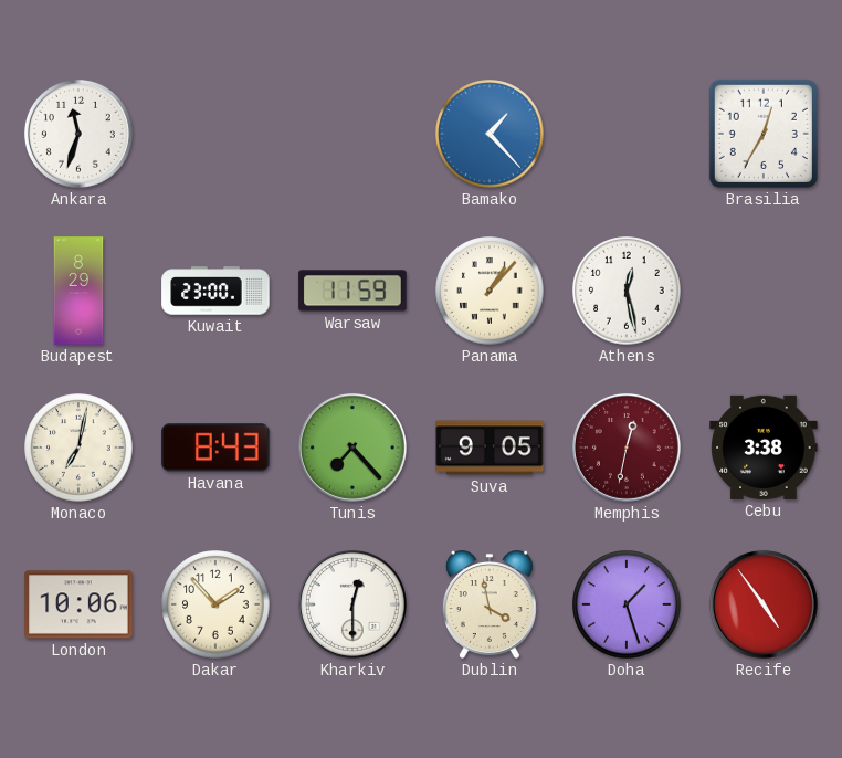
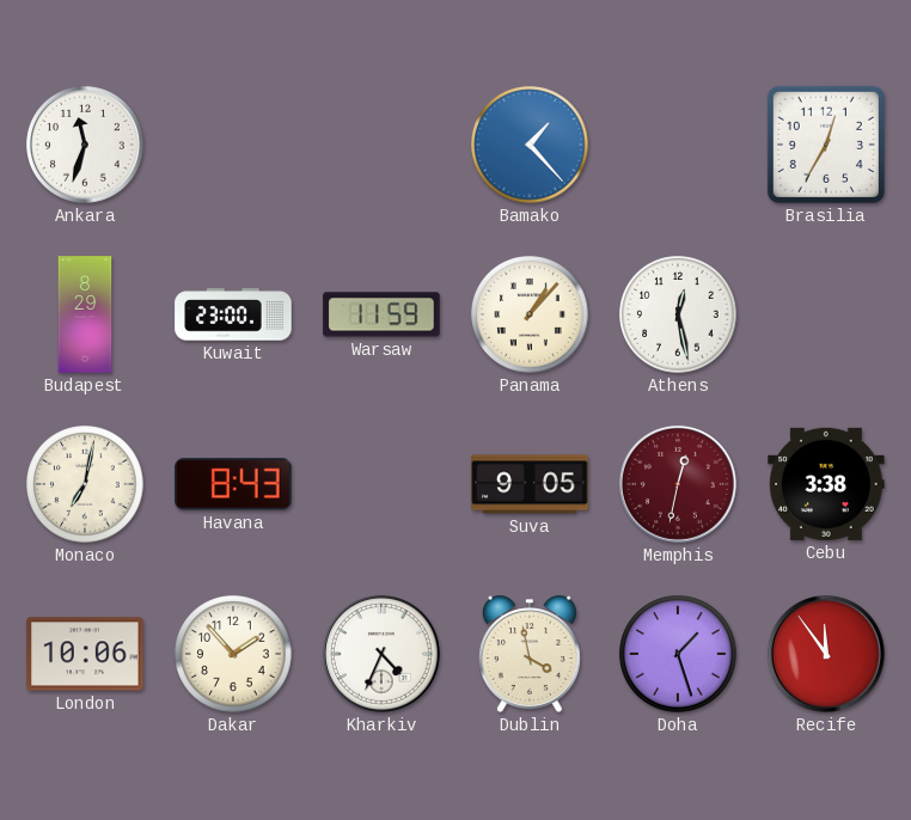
Tunis: 7:23 -> none (352, 448)
Kharkiv: 12:30 -> 4:34 (381, 654)
Recife: 4:54 -> 11:54 (826, 654)
